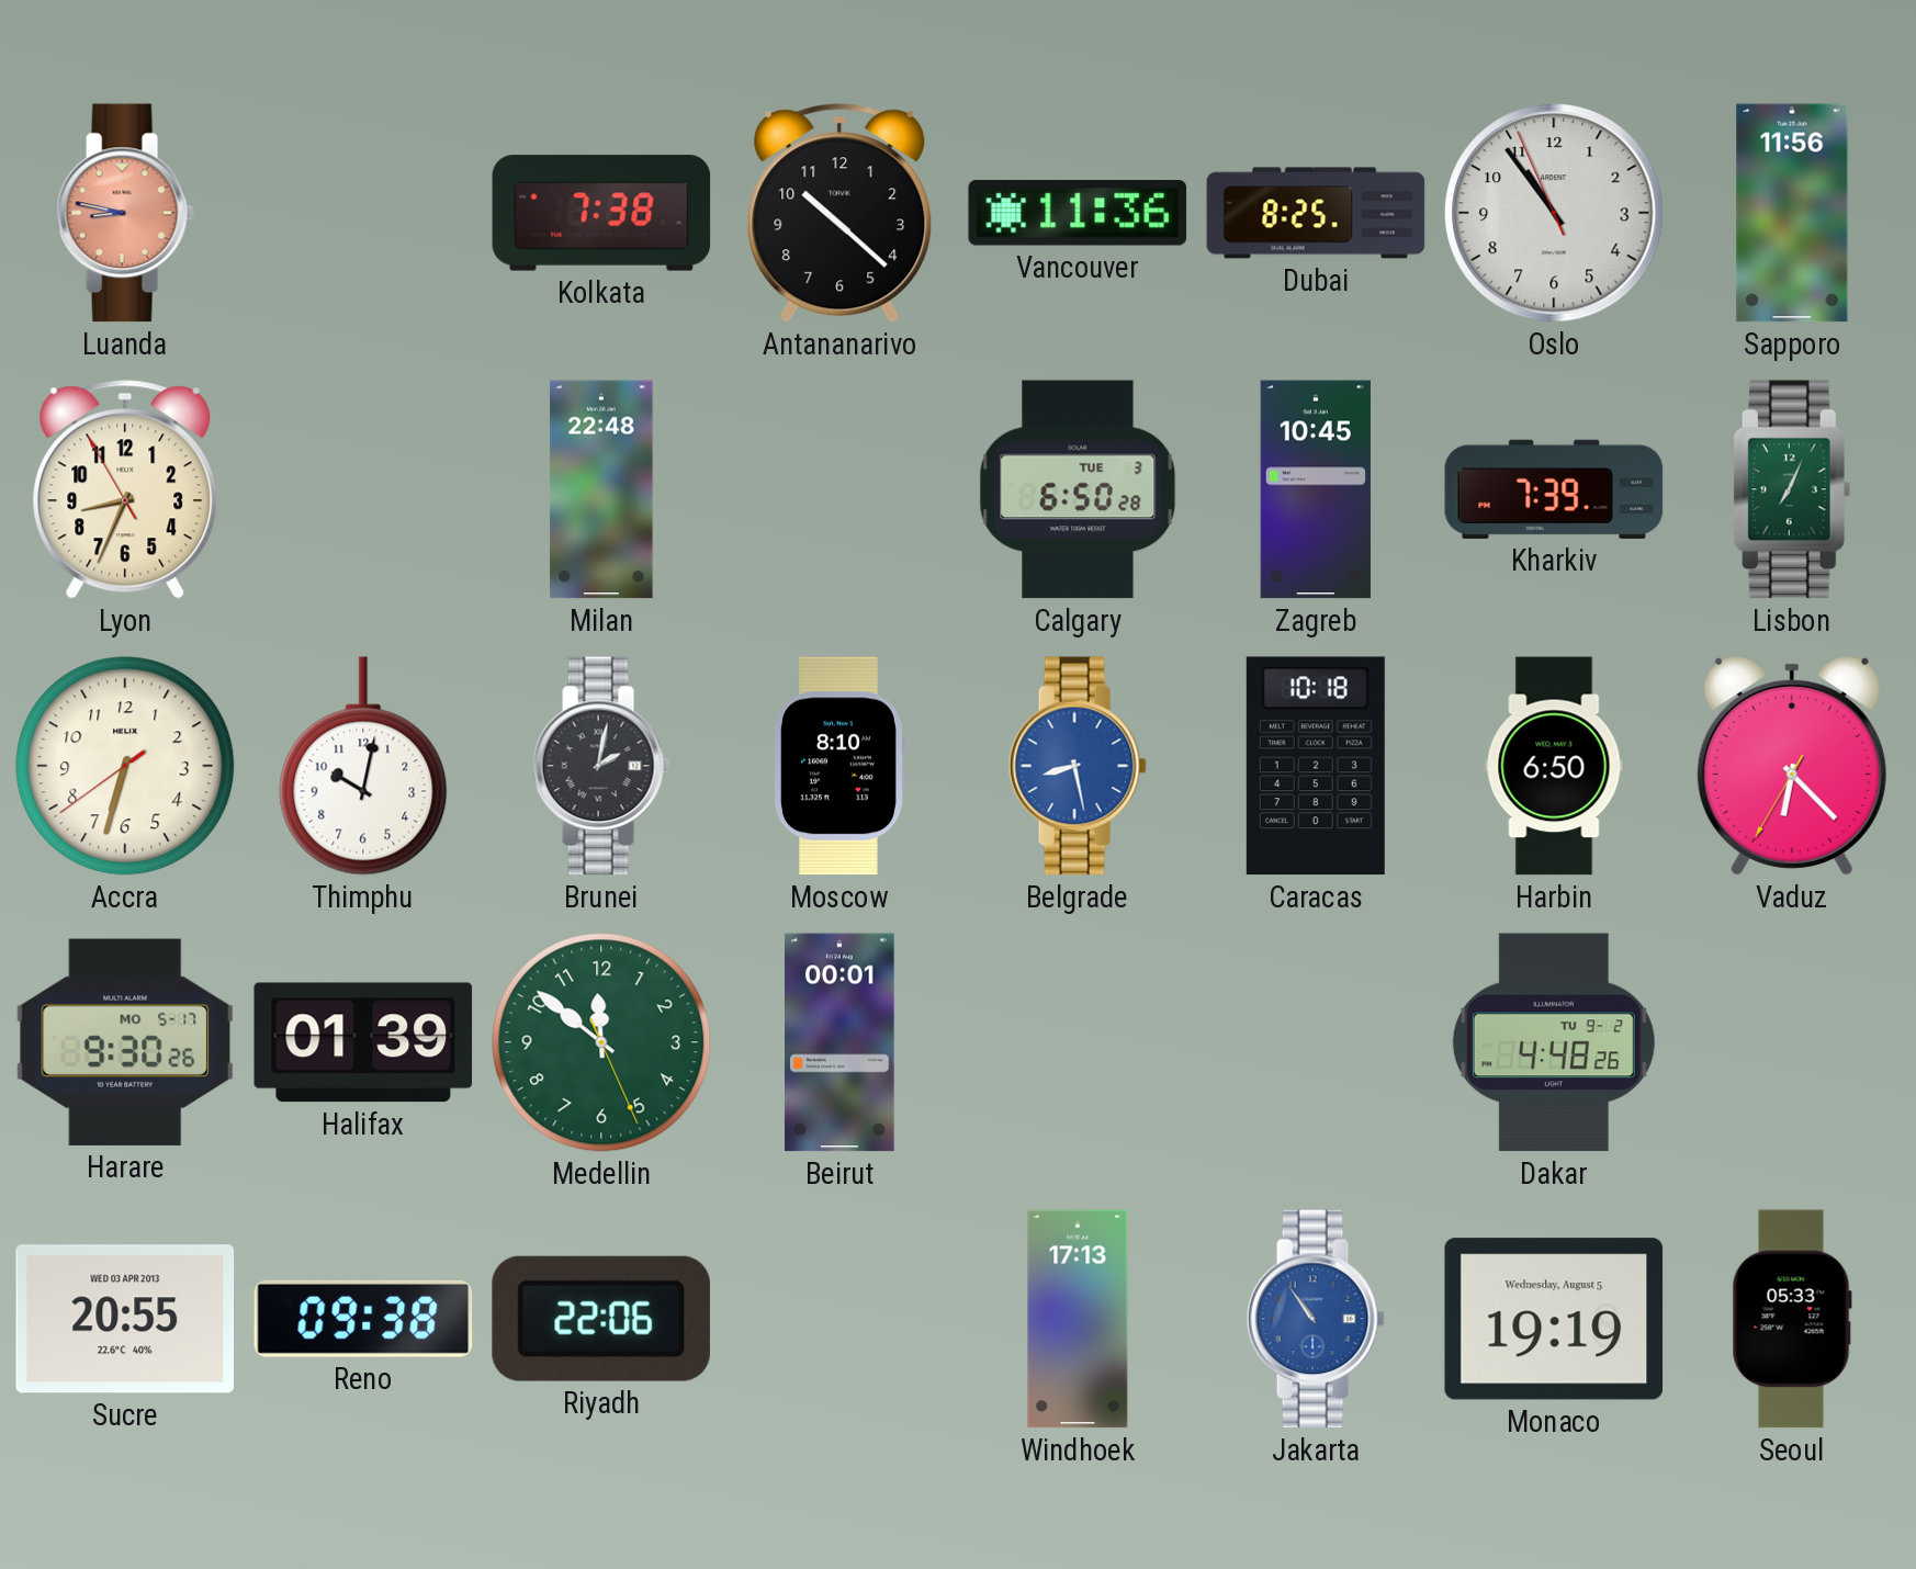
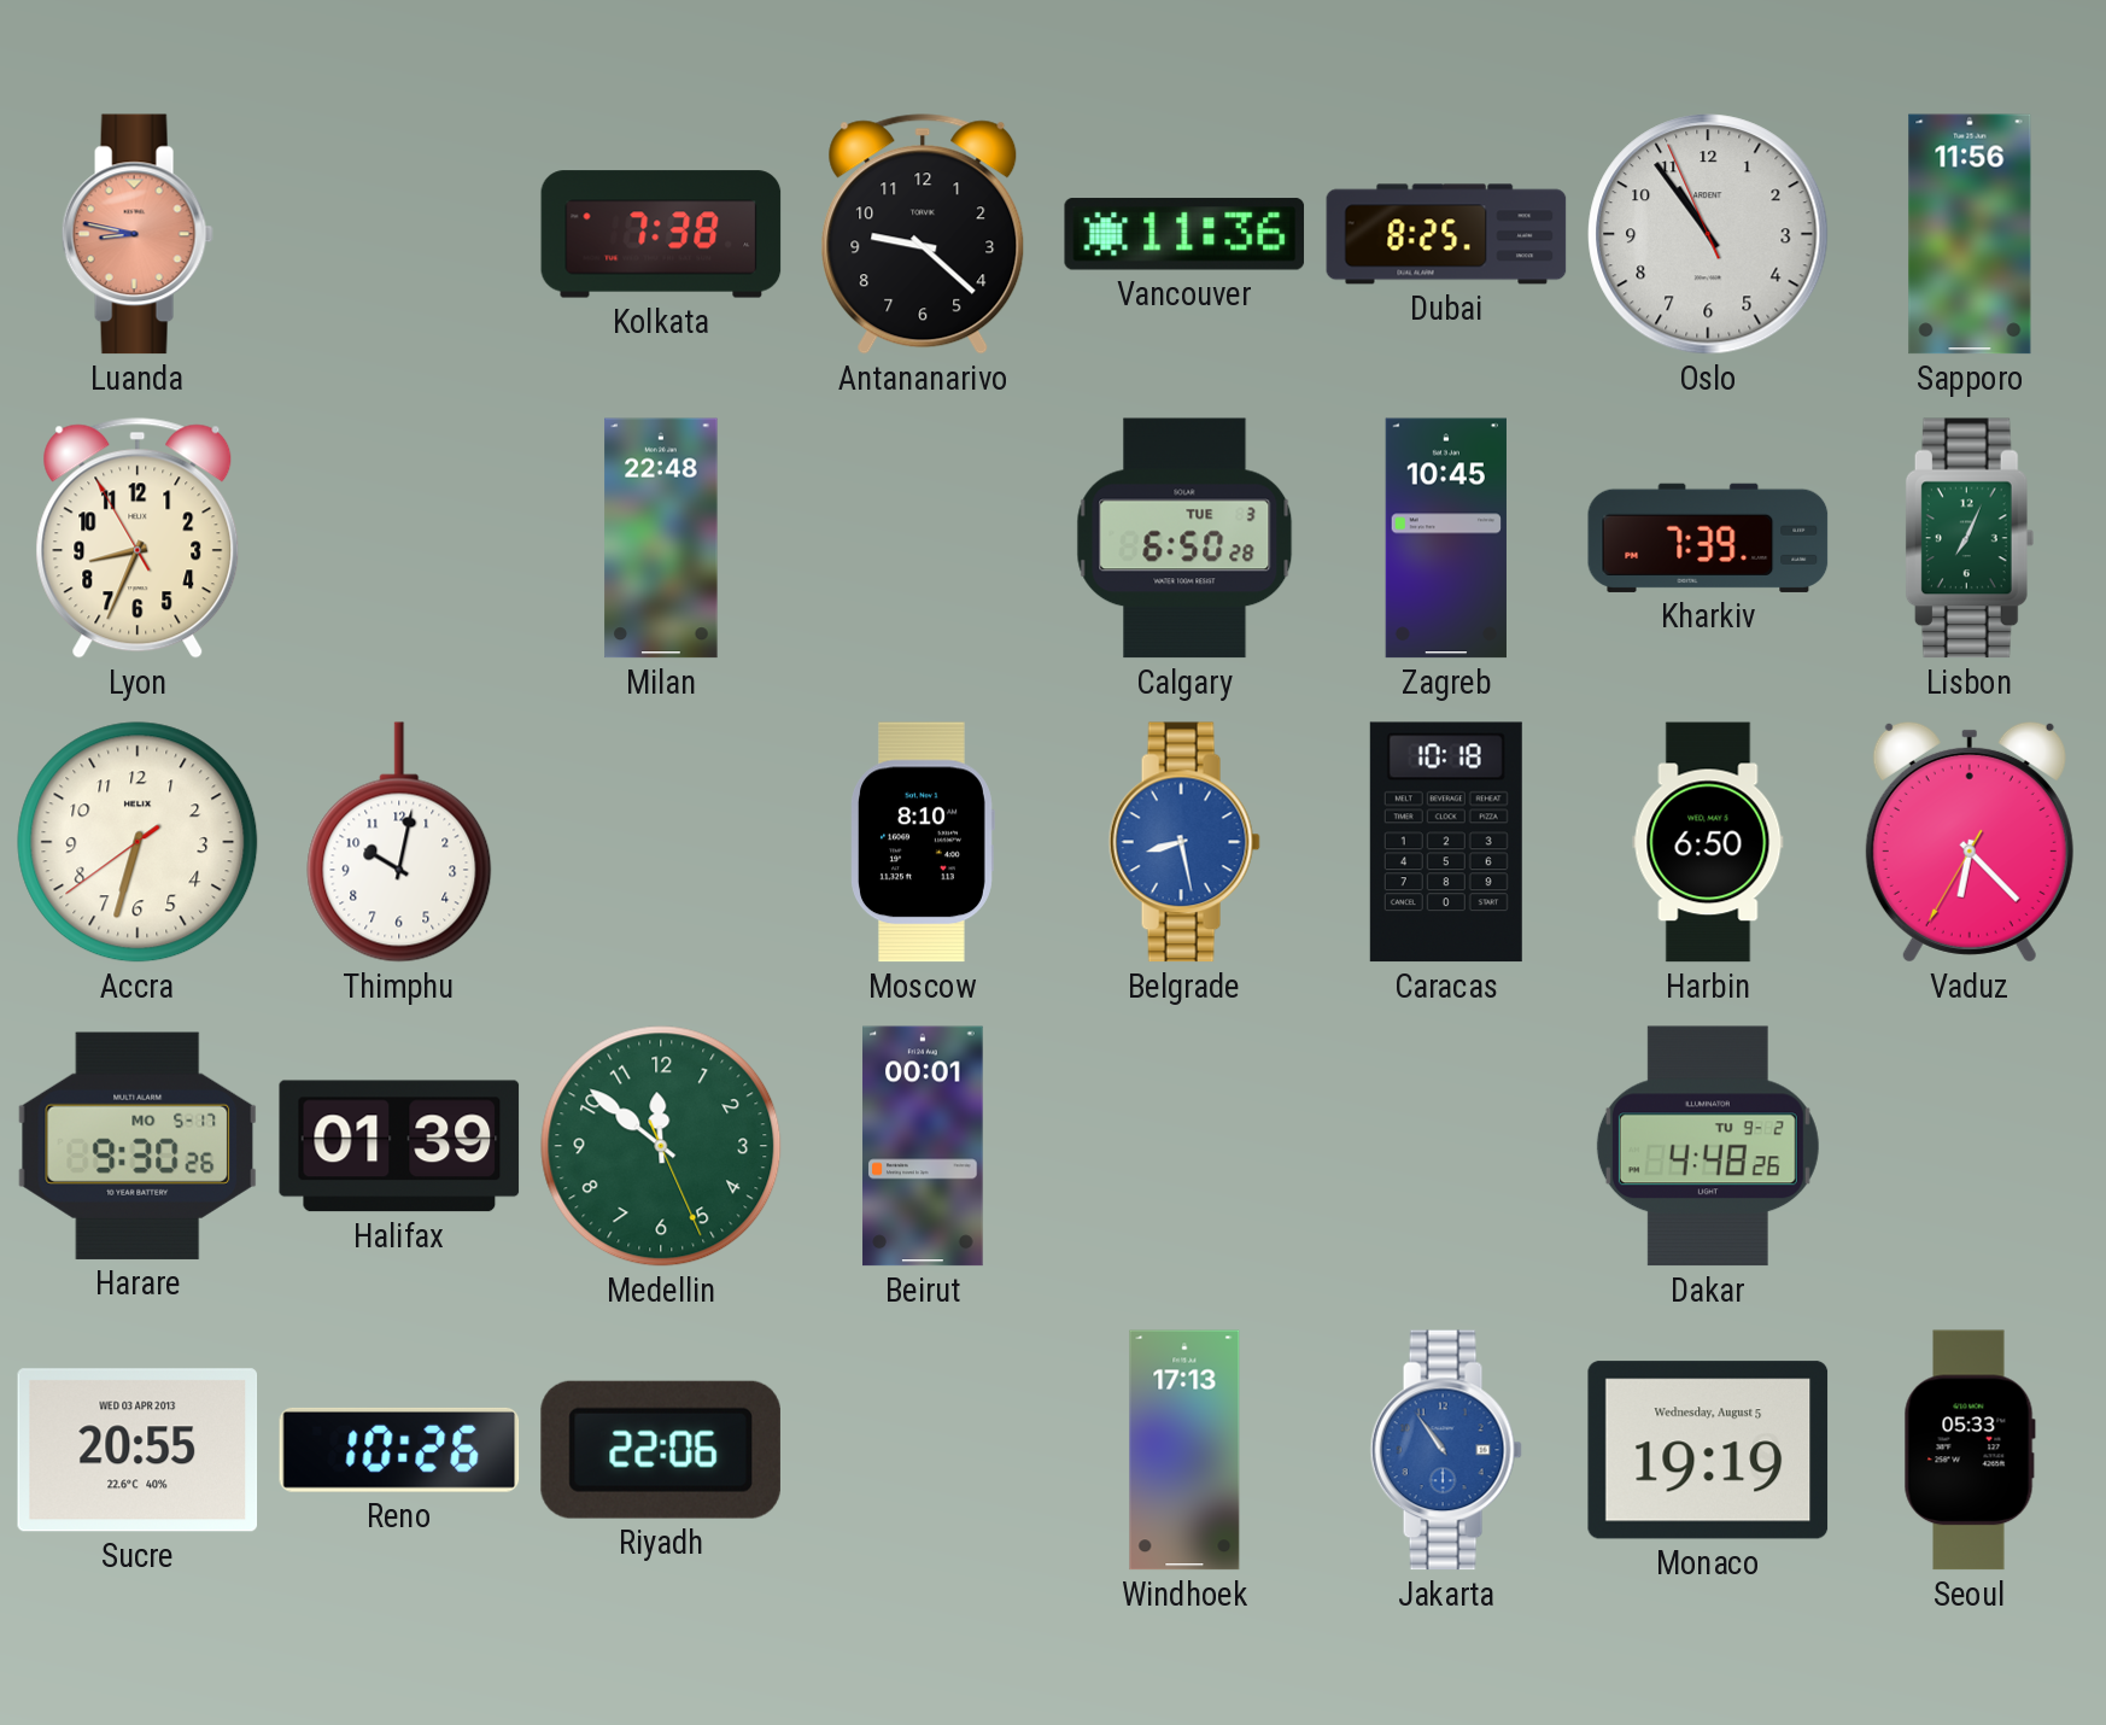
Antananarivo: 10:22 -> 9:22 (923, 234)
Brunei: 2:02 -> none (601, 766)
Reno: 09:38 -> 10:26 (399, 1450)
